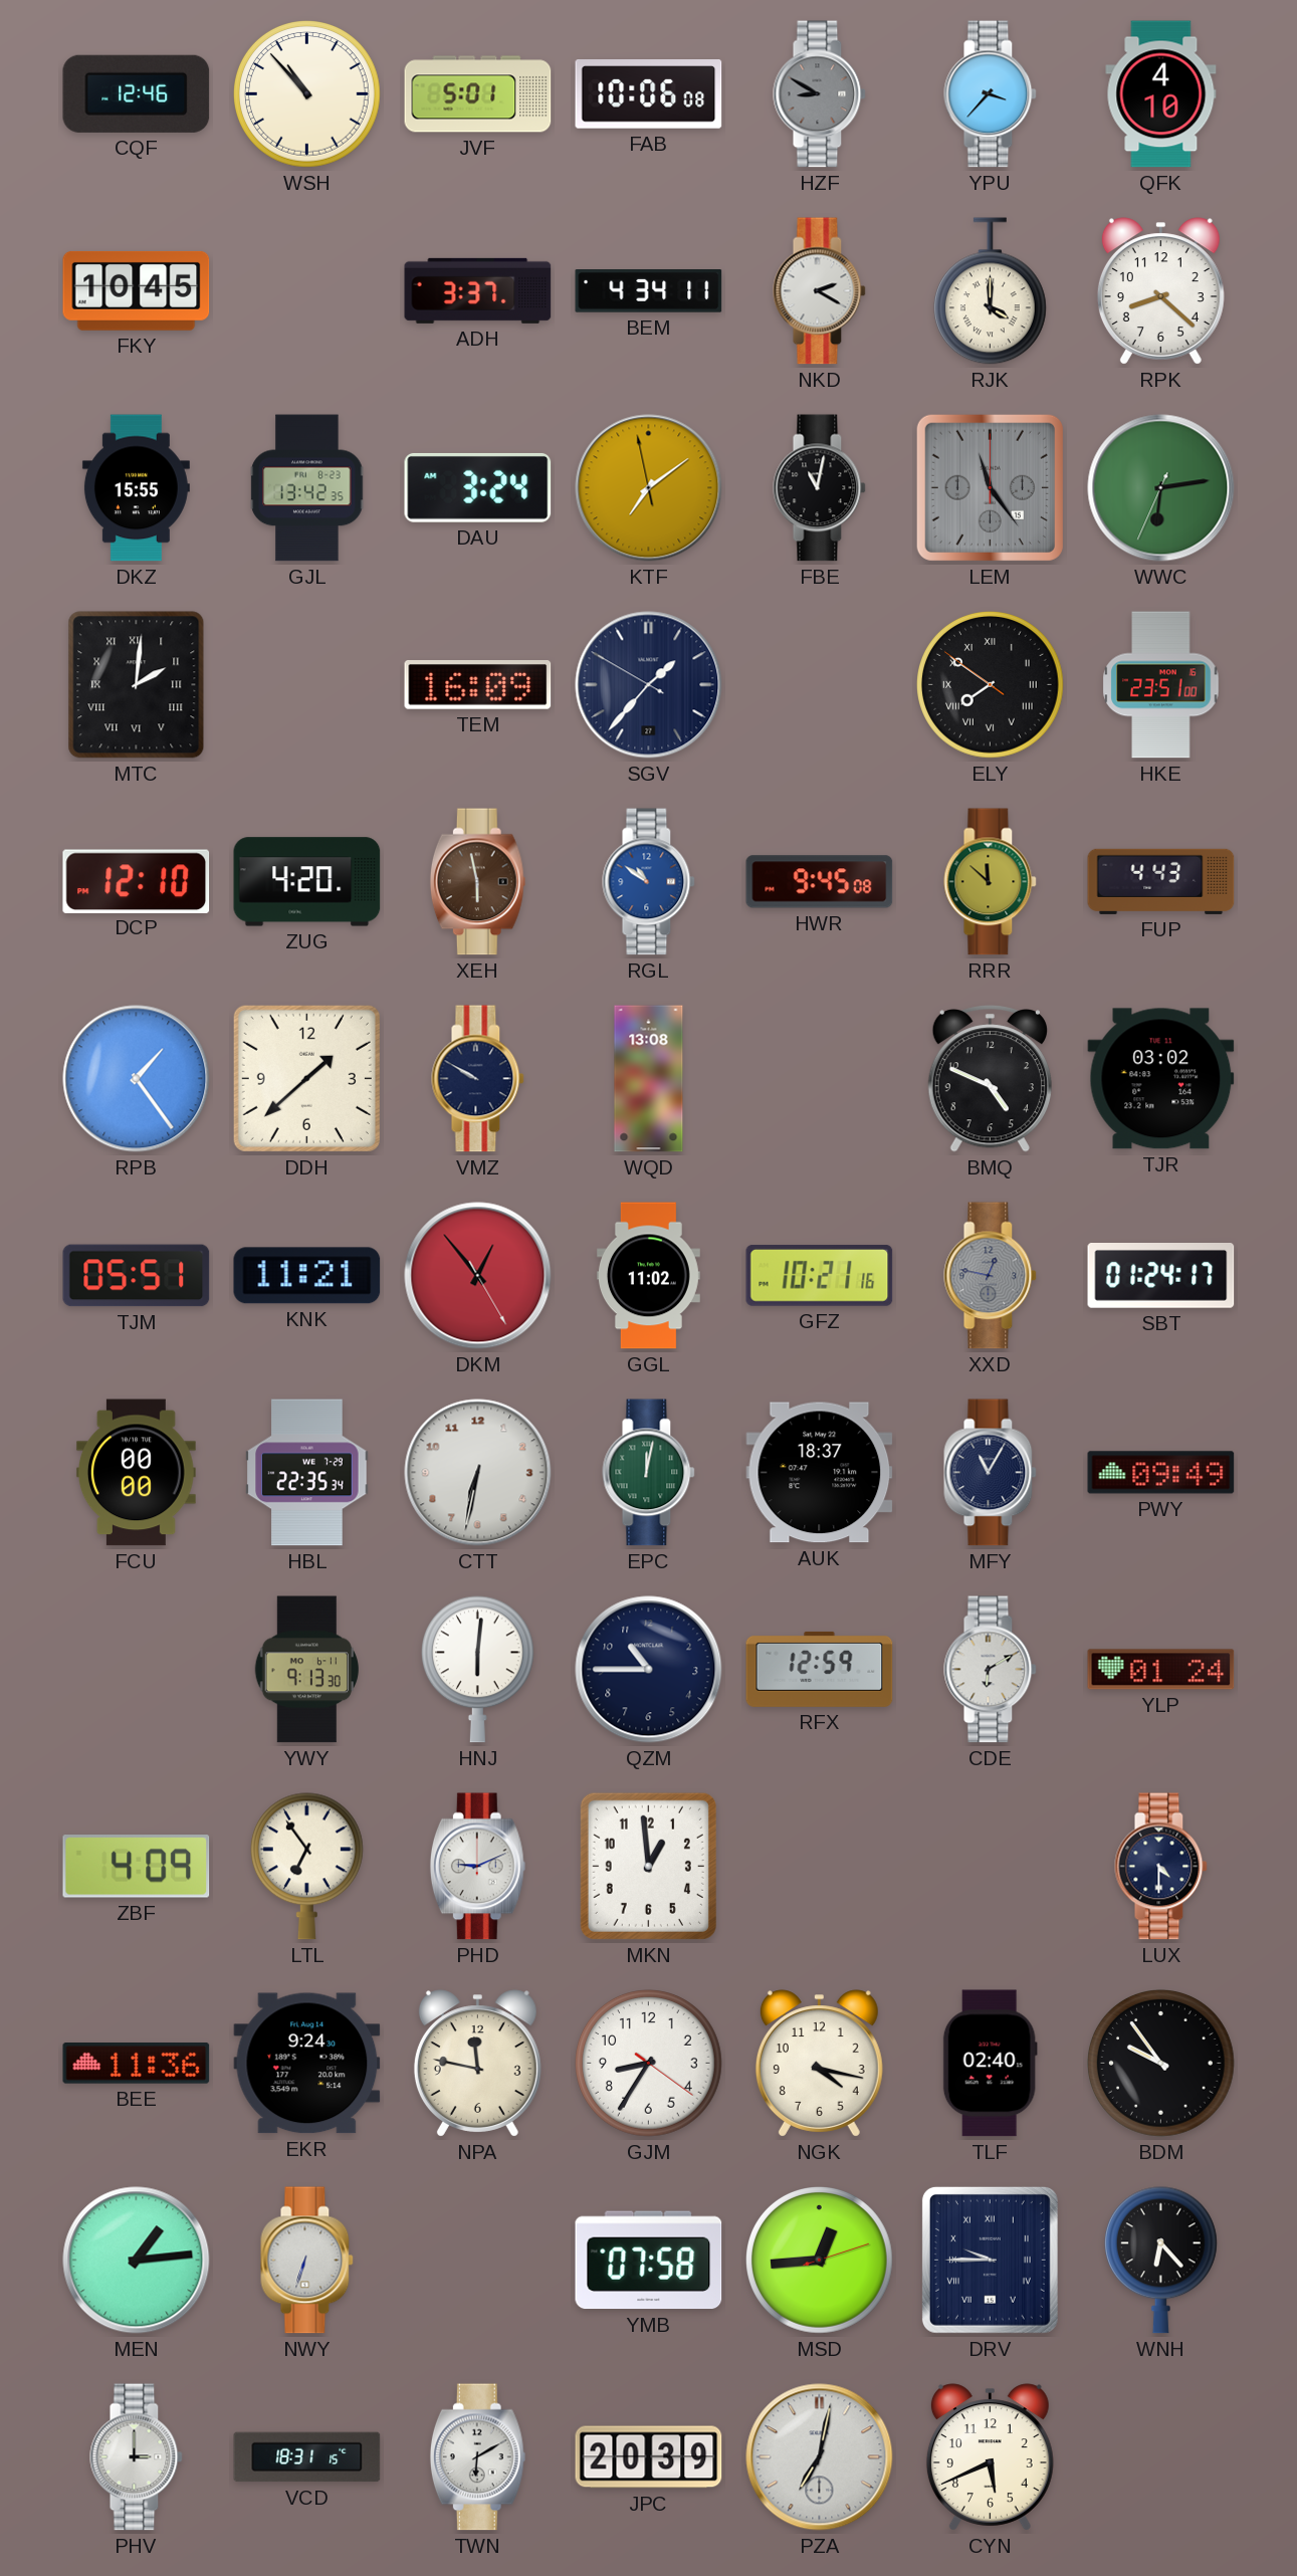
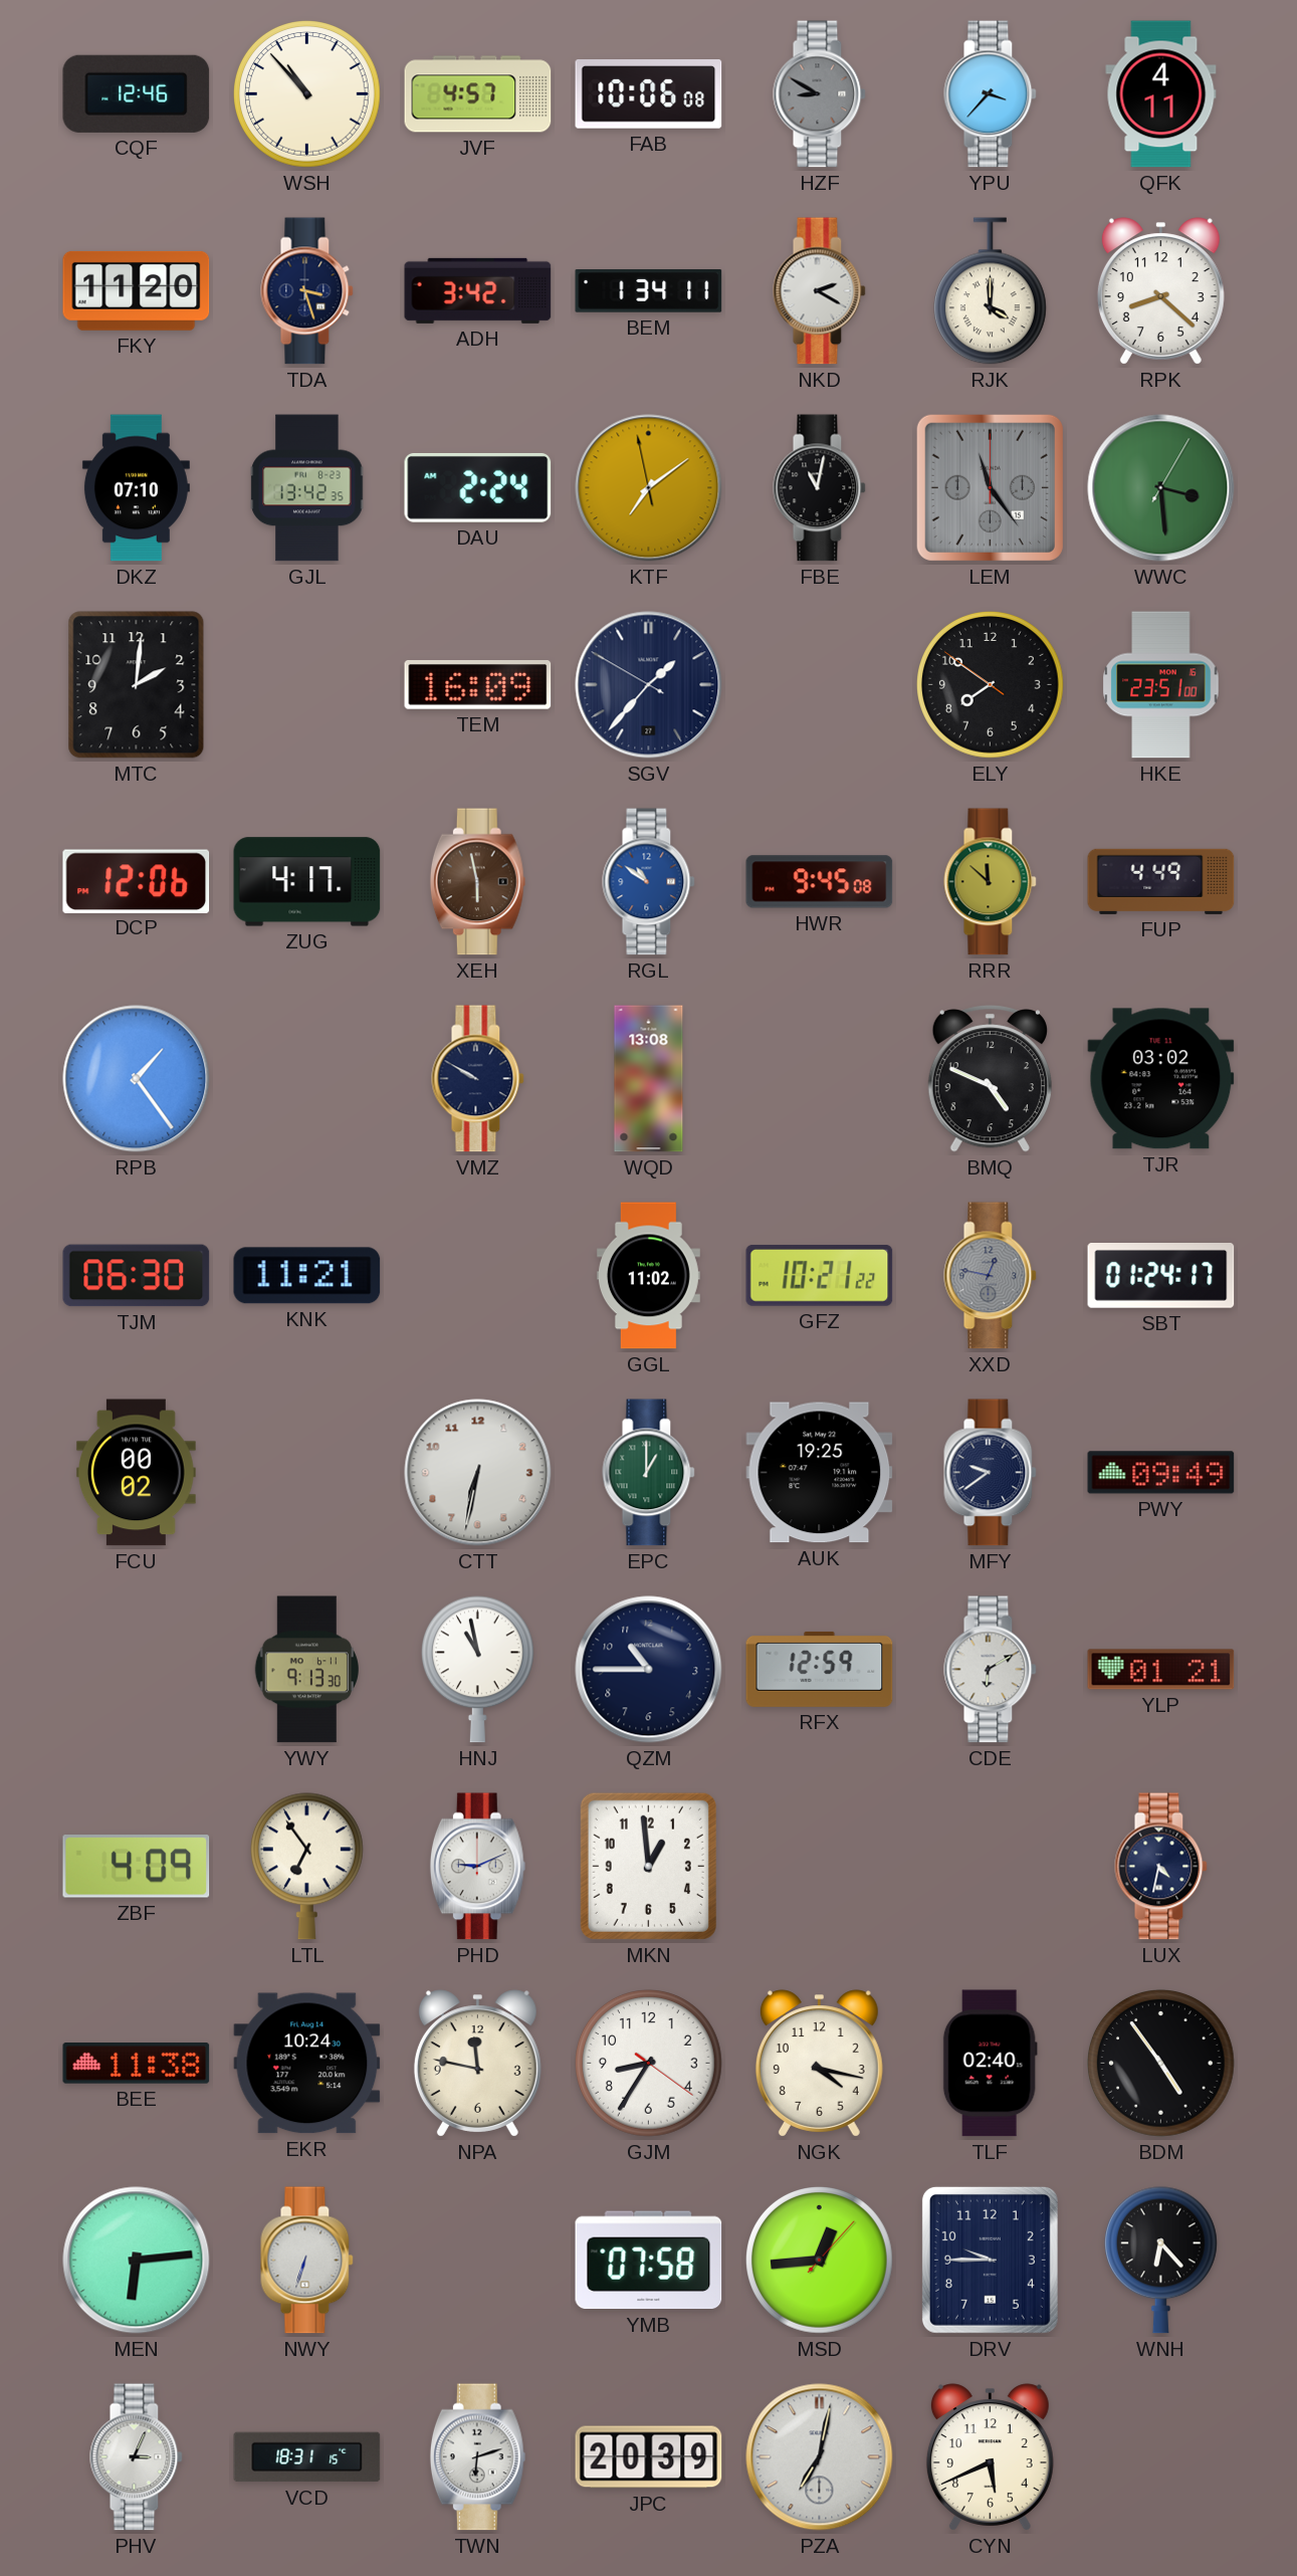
JVF: 5:01 -> 4:57 (478, 94)
QFK: 4:10 -> 4:11 (1161, 94)
FKY: 10:45 -> 11:20 (137, 290)
TDA: none -> 3:27 (307, 291)
ADH: 3:37 -> 3:42 (478, 290)
BEM: 4:34 -> 1:34 (649, 291)
DKZ: 15:55 -> 07:10 (136, 488)
DAU: 3:24 -> 2:24 (478, 487)
WWC: 6:13 -> 3:29 (1161, 488)
MTC numerals: Roman -> Arabic (137, 685)
ELY numerals: Roman -> Arabic (991, 685)
DCP: 12:10 -> 12:06 (137, 881)
ZUG: 4:20 -> 4:17 (307, 882)
FUP: 4:43 -> 4:49 (1161, 881)
DDH: 1:38 -> none (306, 1078)
TJM: 05:51 -> 06:30 (137, 1276)
DKM: 12:53 -> none (478, 1276)
GFZ: 10:21:16 -> 10:21:22 (820, 1276)
FCU: 00:00 -> 00:02 (136, 1473)
HBL: 22:35 -> none (307, 1473)
EPC: 12:02 -> 1:00 (649, 1473)
AUK: 18:37 -> 19:25 (820, 1473)
MFY: 11:05 -> 9:39 (991, 1473)
HNJ: 6:01 -> 10:58 (477, 1670)
YLP: 01:24 -> 01:21 (1161, 1670)
LUX: 4:30 -> 4:32 (1161, 1867)
BEE: 11:36 -> 11:38 (137, 2064)
EKR: 9:24 -> 10:24 (307, 2064)
BDM: 9:54 -> 4:54 (1161, 2064)
MEN: 1:14 -> 6:14 (137, 2261)
MSD: 12:44:12 -> 12:44:07 (820, 2261)
DRV numerals: Roman -> Arabic (990, 2260)
PHV: 3:00 -> 3:04 (137, 2457)
TWN: 6:10 -> 6:12 (477, 2457)
